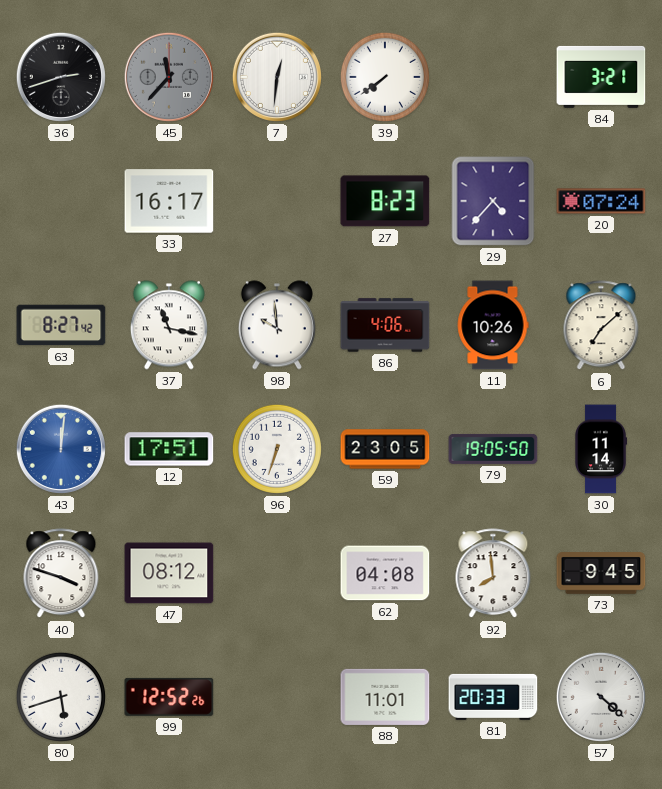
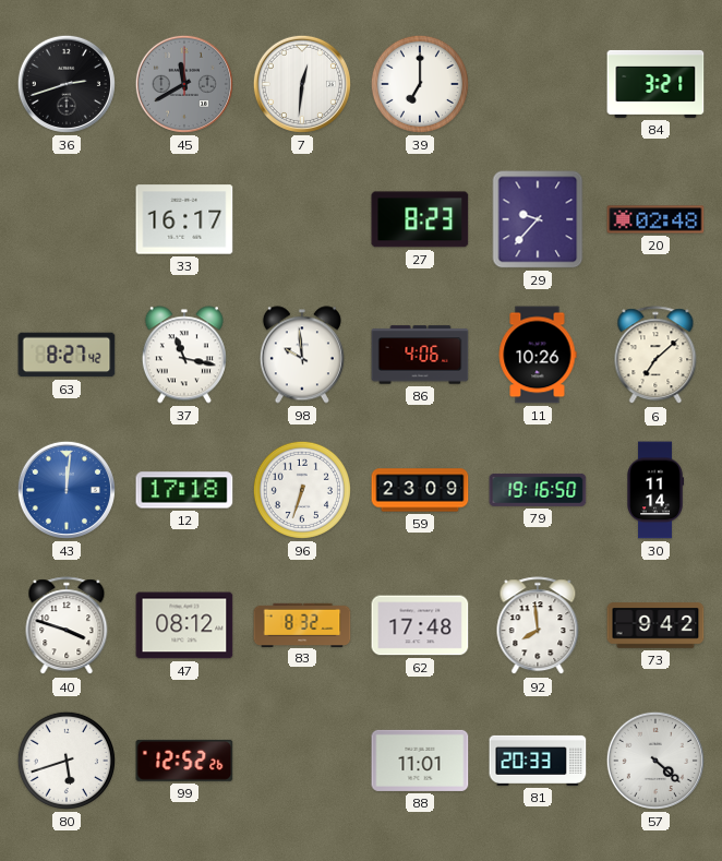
45: 11:37 -> 11:40 (184, 84)
39: 7:39 -> 7:00 (420, 84)
29: 4:37 -> 9:37 (538, 219)
20: 07:24 -> 02:48 (655, 219)
12: 17:51 -> 17:18 (184, 490)
59: 23:05 -> 23:09 (420, 490)
79: 19:05 -> 19:16 (538, 490)
83: none -> 8:32 (302, 624)
62: 04:08 -> 17:48 (420, 625)
73: 9:45 -> 9:42 (655, 625)
